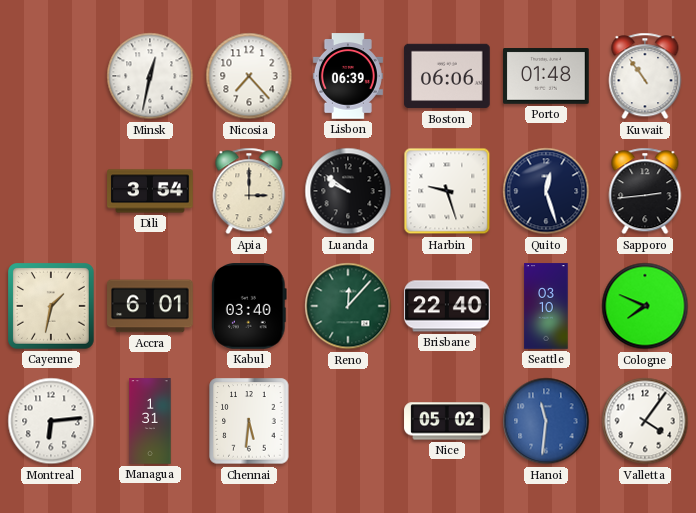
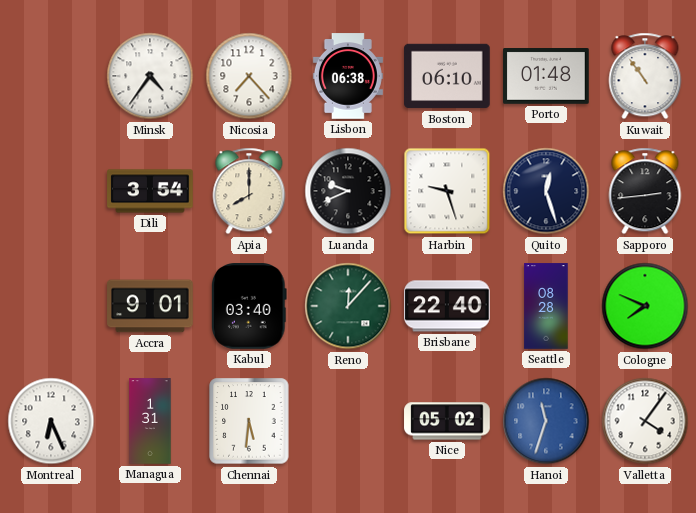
Minsk: 12:32 -> 4:36 (150, 76)
Lisbon: 06:39 -> 06:38 (348, 76)
Boston: 06:06 -> 06:10 (447, 76)
Apia: 3:00 -> 8:00 (249, 191)
Luanda: 9:51 -> 9:41 (348, 191)
Cayenne: 1:32 -> none (52, 307)
Accra: 6:01 -> 9:01 (150, 306)
Seattle: 03:10 -> 08:28 (546, 306)
Montreal: 6:14 -> 6:26 (51, 421)
Hanoi: 11:31 -> 11:33 (546, 421)
